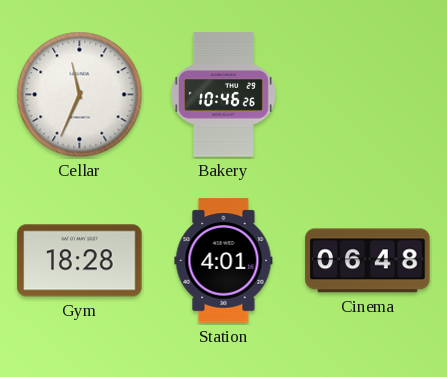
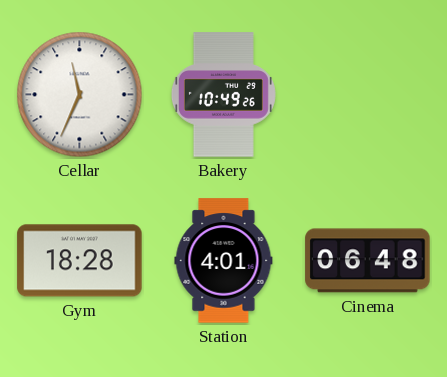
Bakery: 10:46 -> 10:49 (223, 95)
